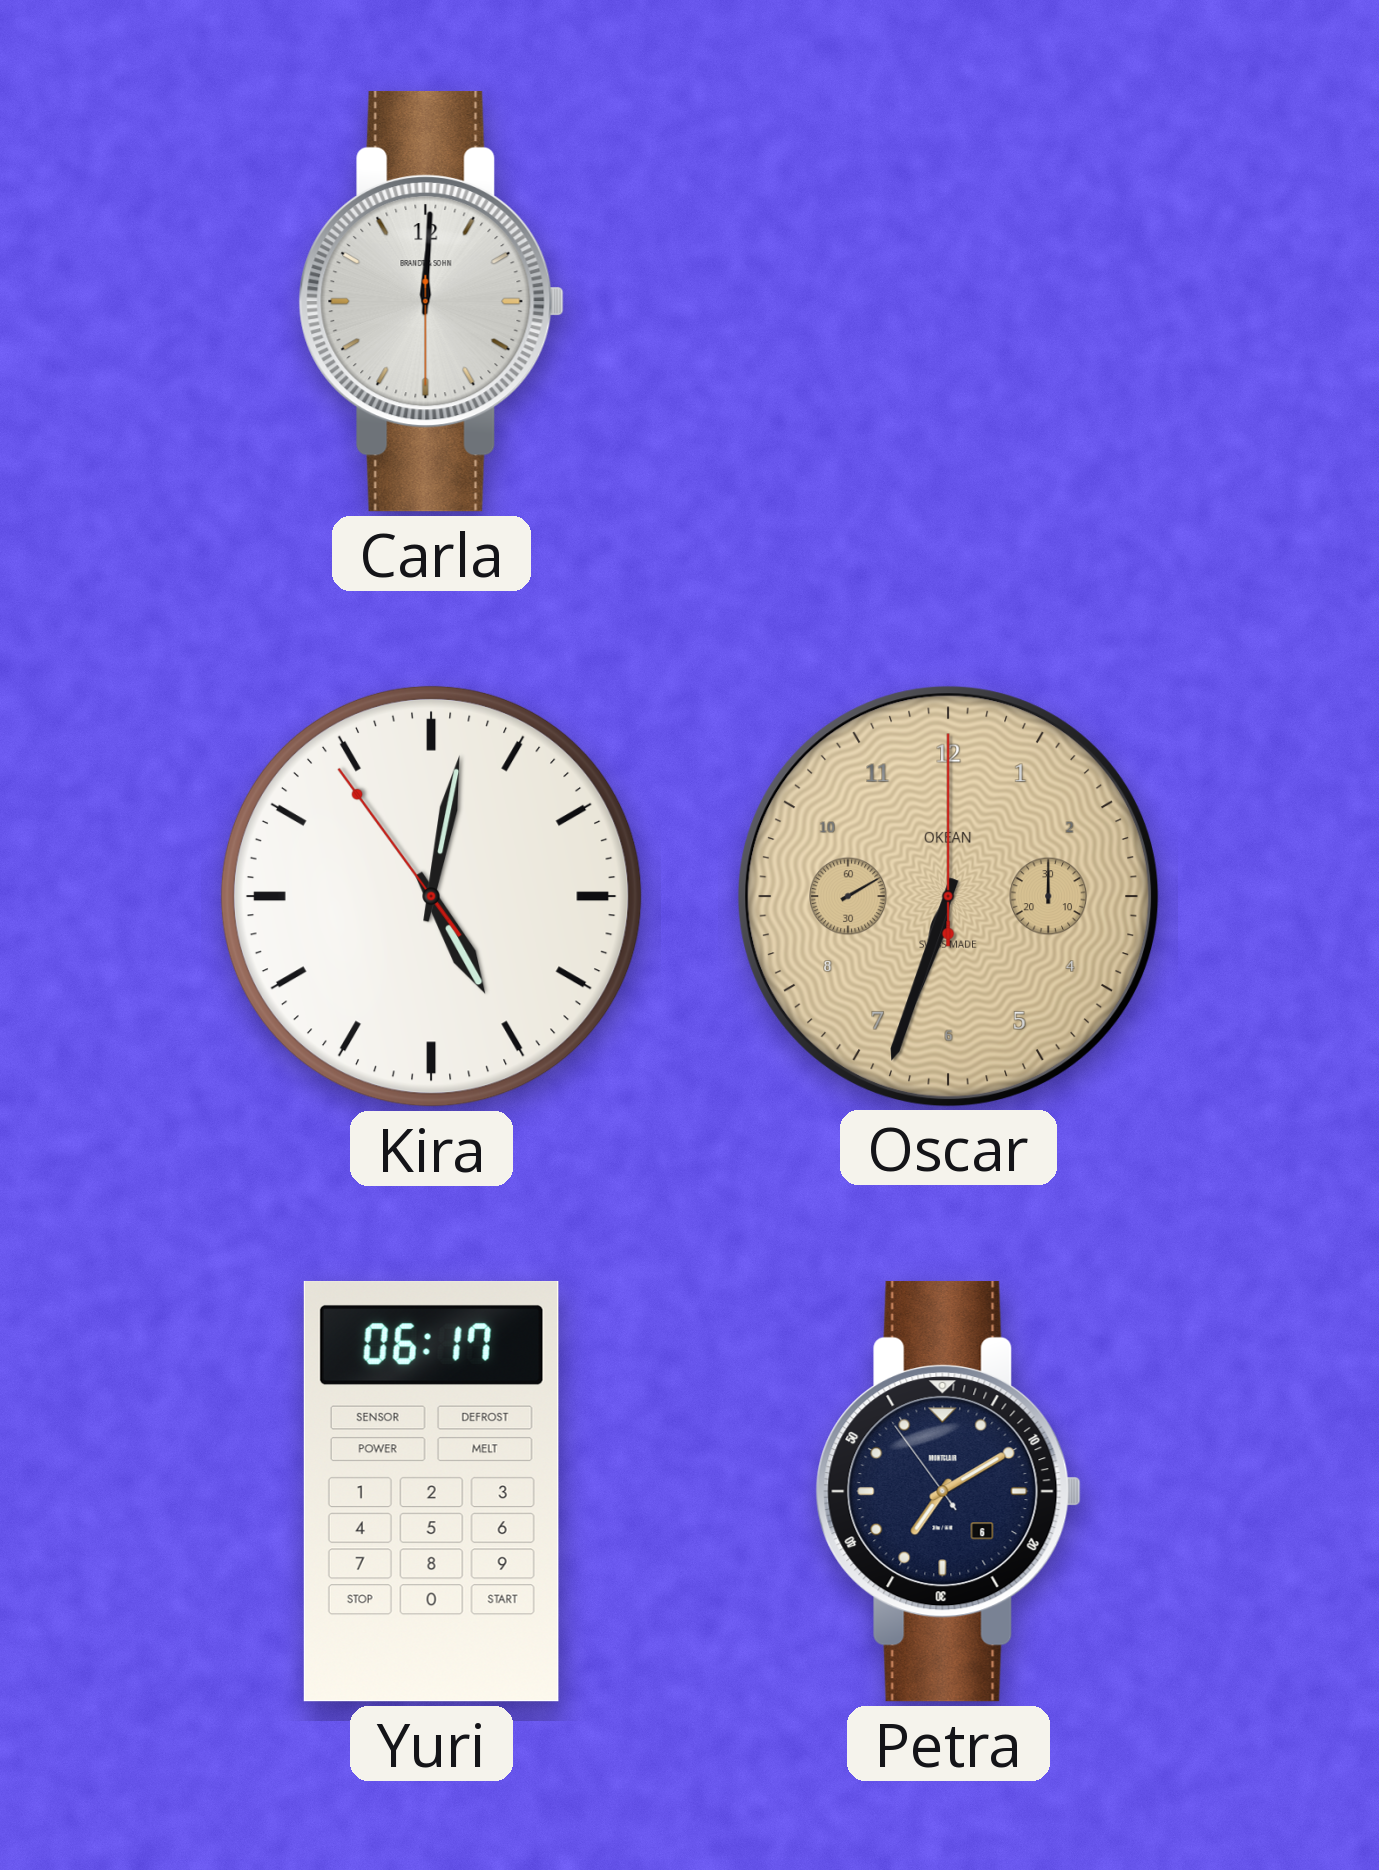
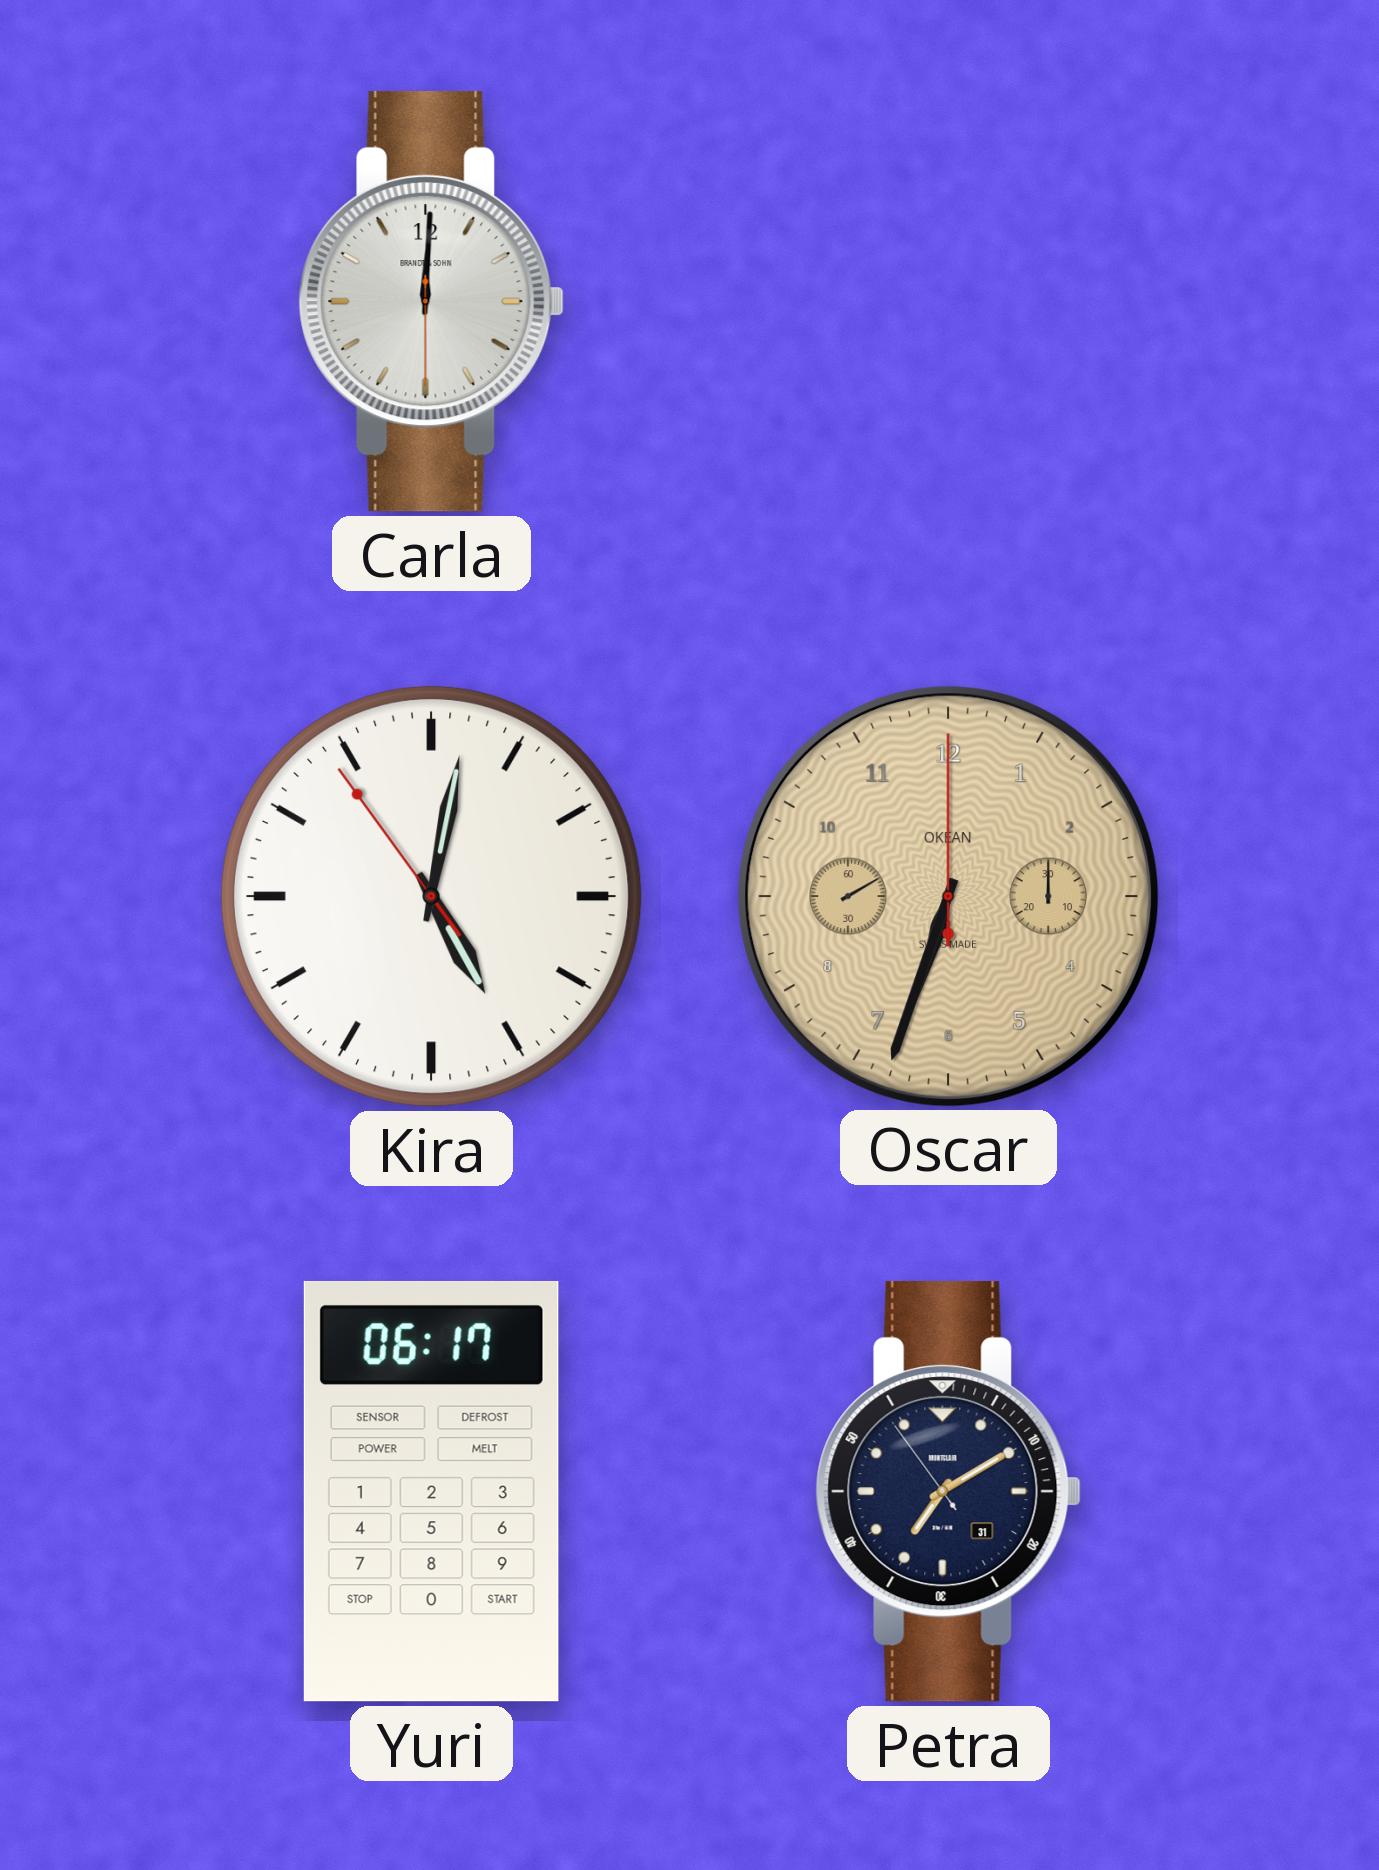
Petra date: 6 -> 31 (948, 1491)
